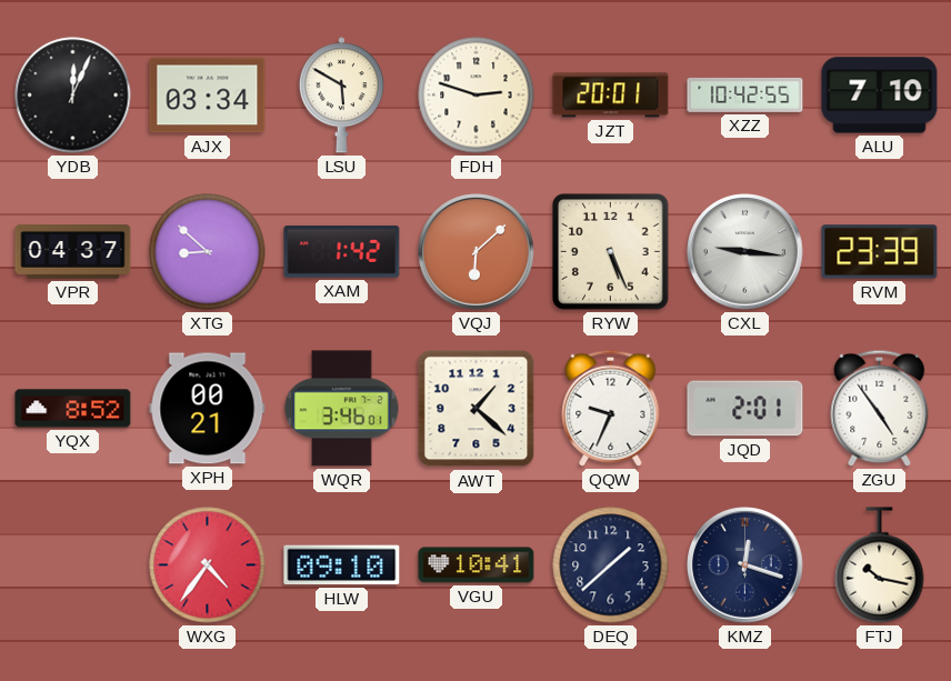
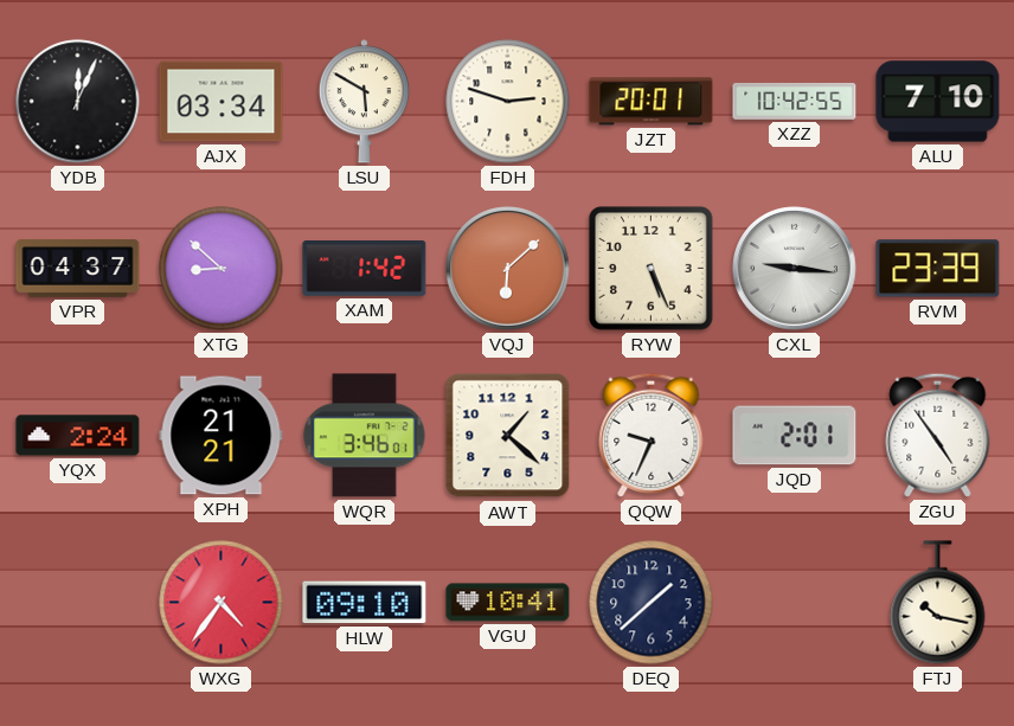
YQX: 8:52 -> 2:24 (78, 436)
XPH: 00:21 -> 21:21 (222, 436)
KMZ: 12:18 -> none (745, 565)
